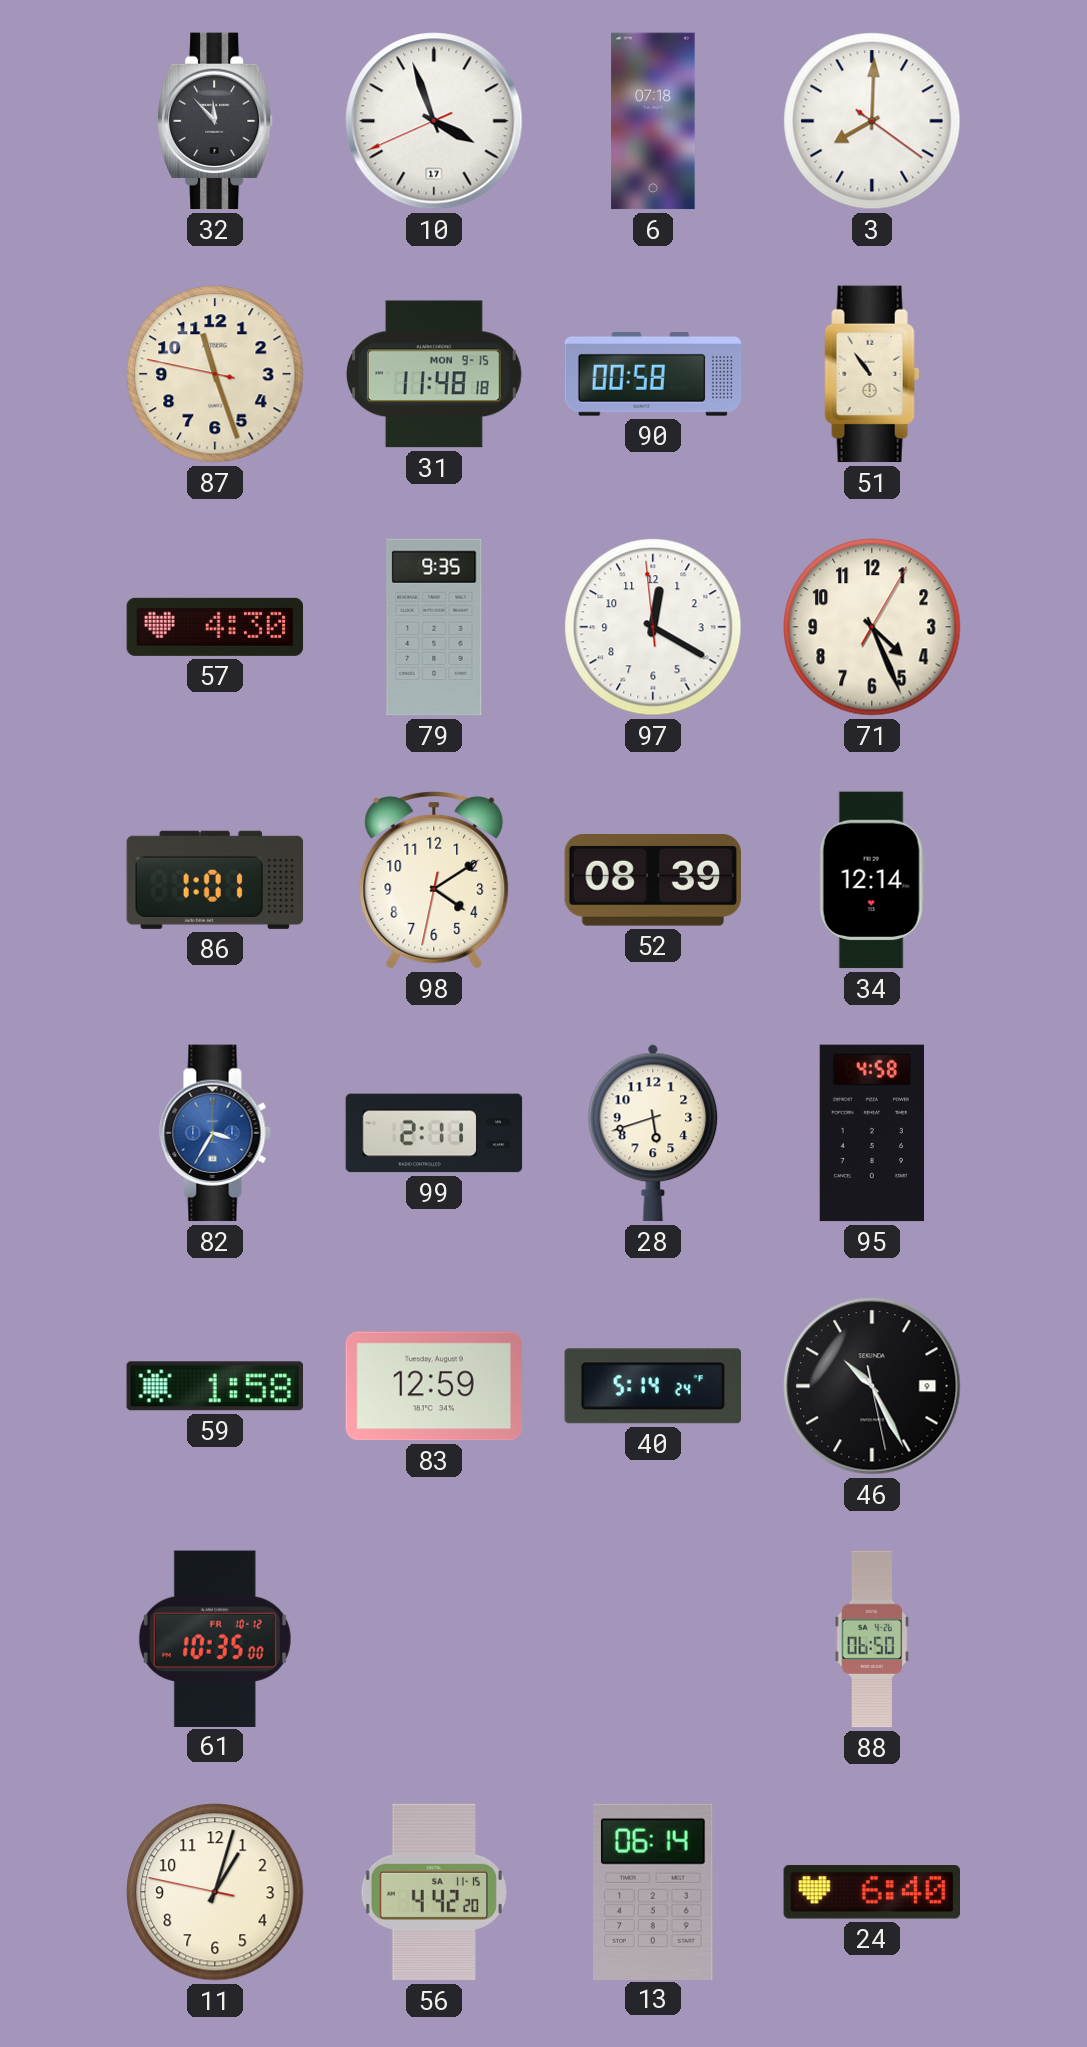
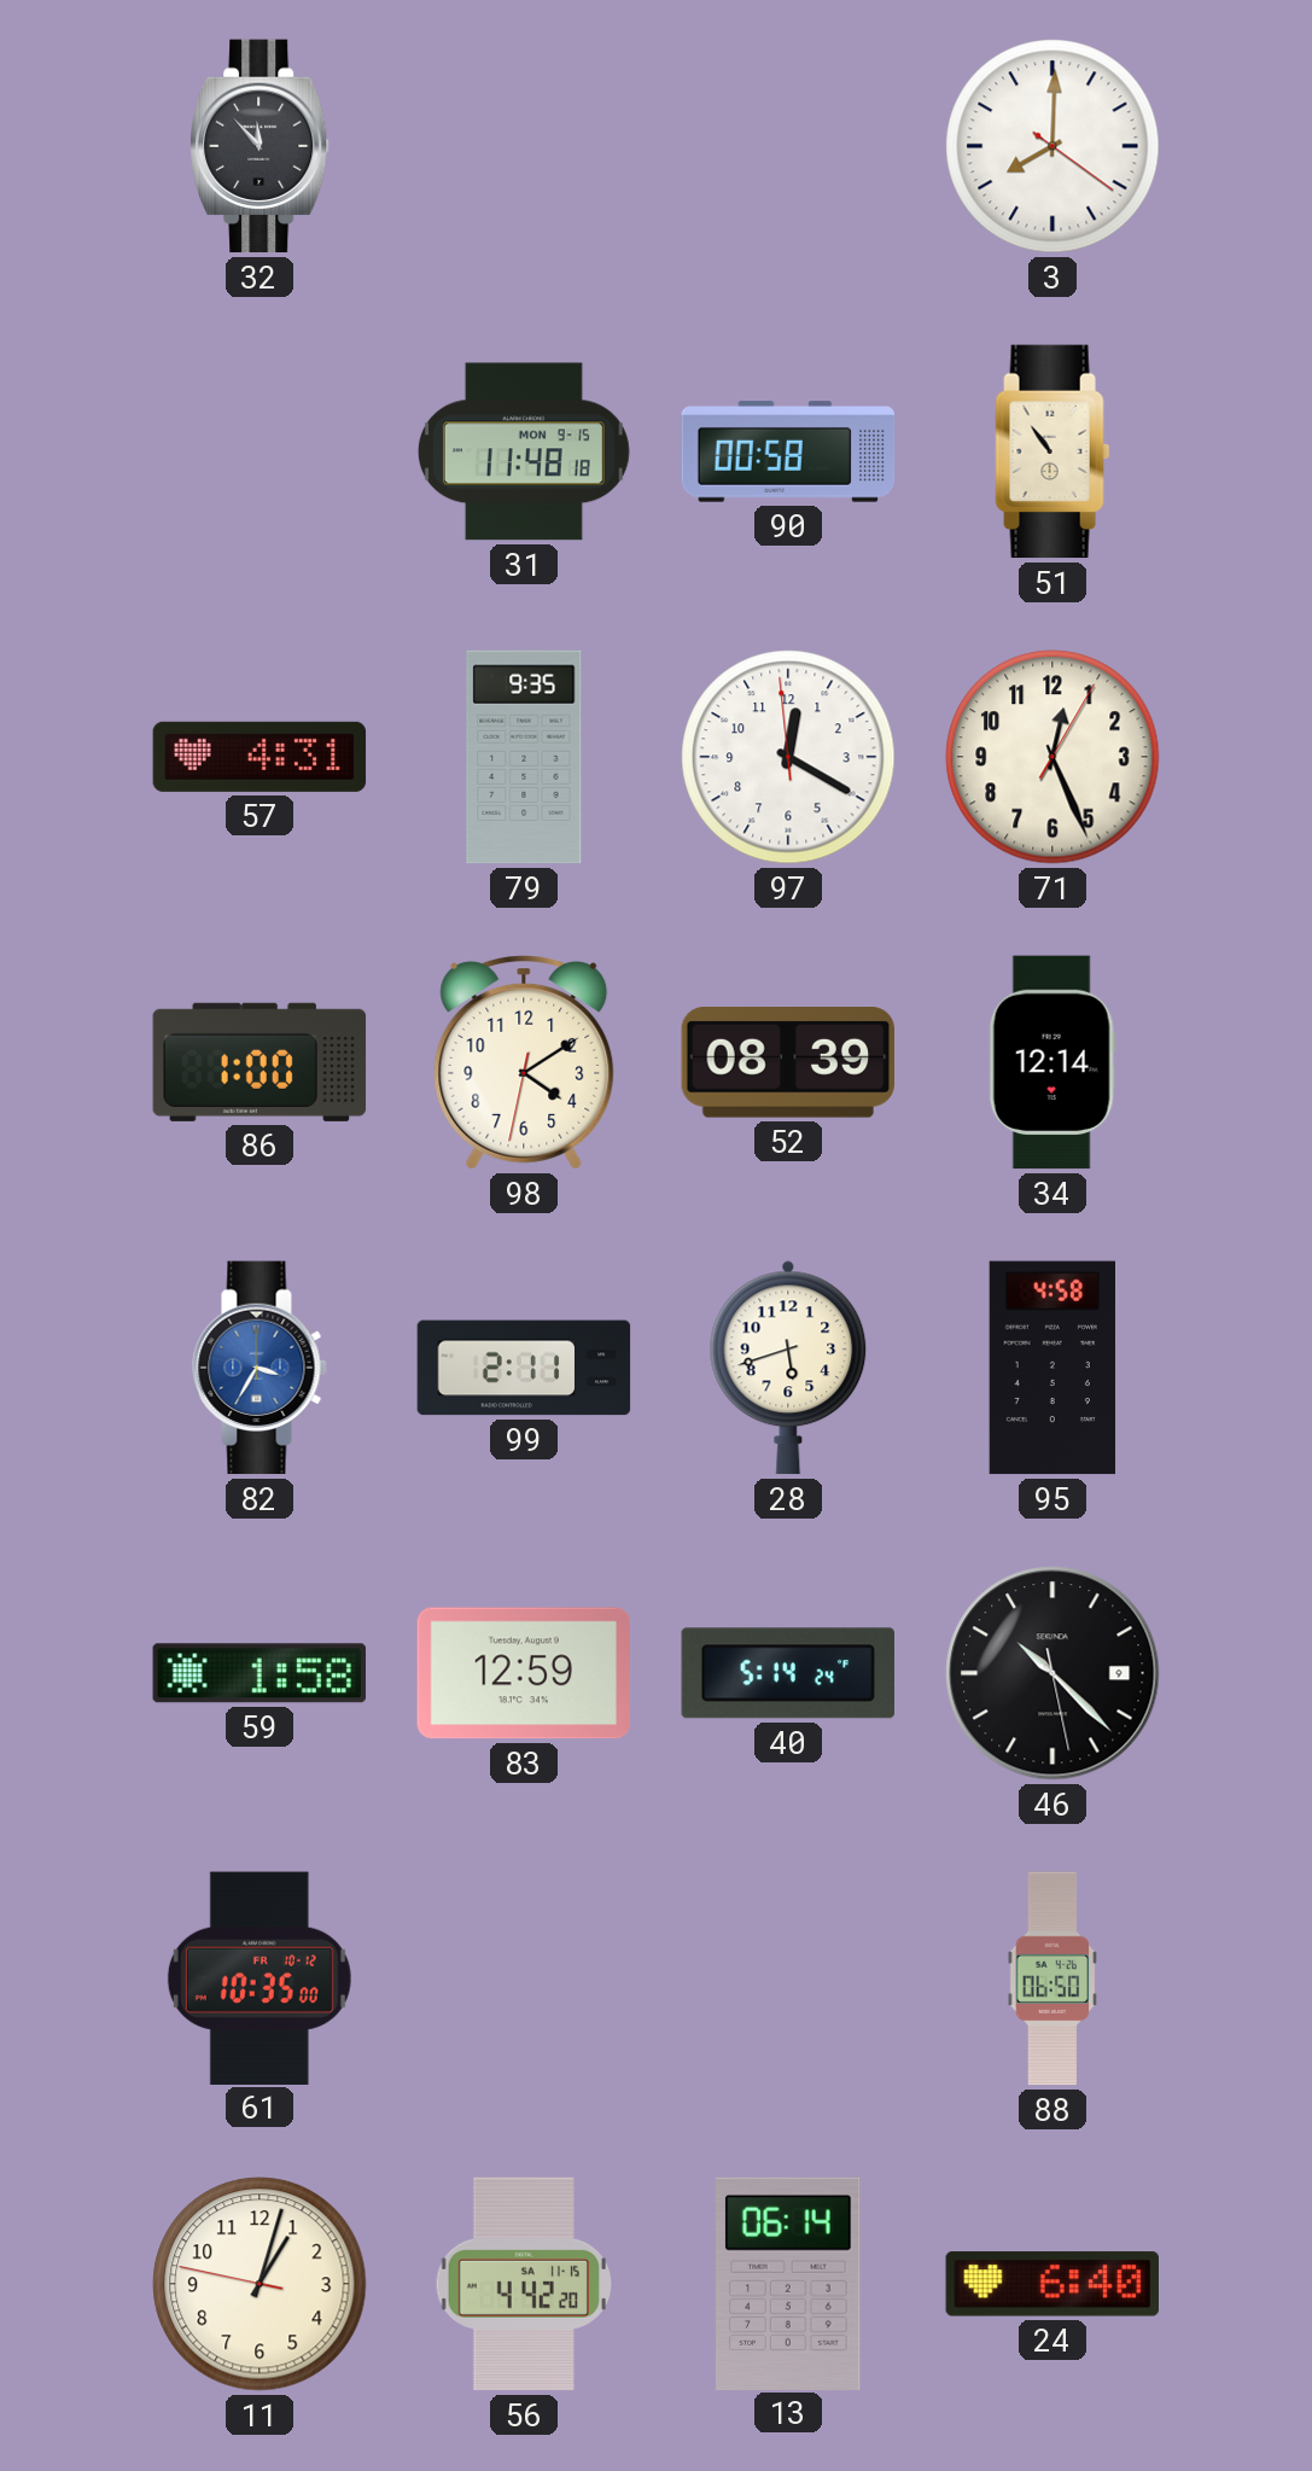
10: 3:56 -> none (434, 121)
6: 07:18 -> none (653, 121)
87: 11:26 -> none (215, 374)
57: 4:30 -> 4:31 (260, 757)
71: 4:26 -> 12:26 (1052, 757)
86: 1:01 -> 1:00 (260, 1062)
46: 10:25 -> 10:22 (1052, 1673)
